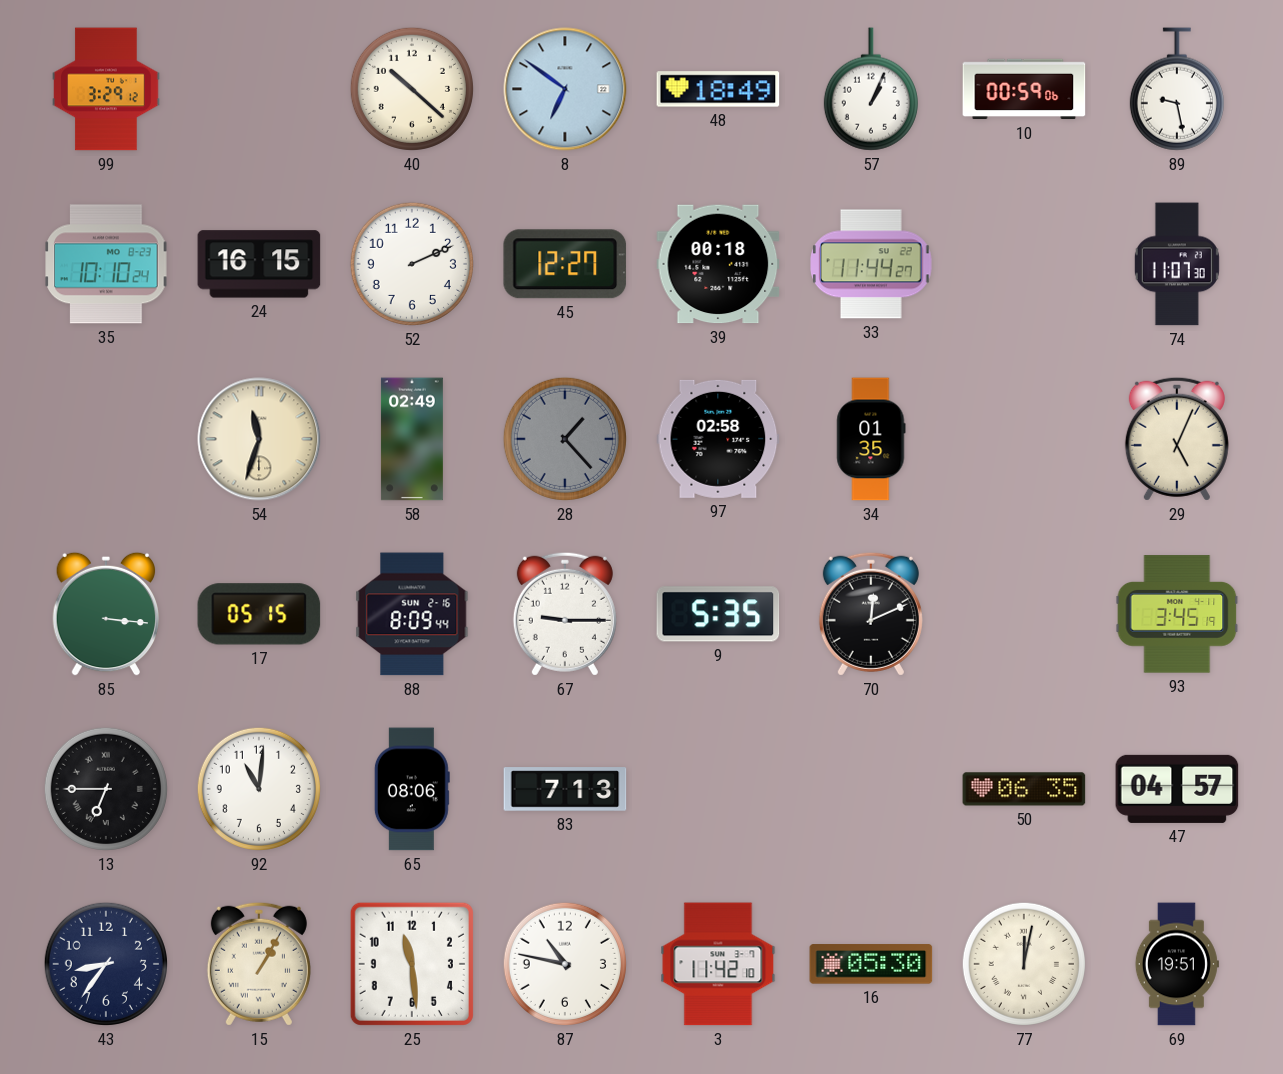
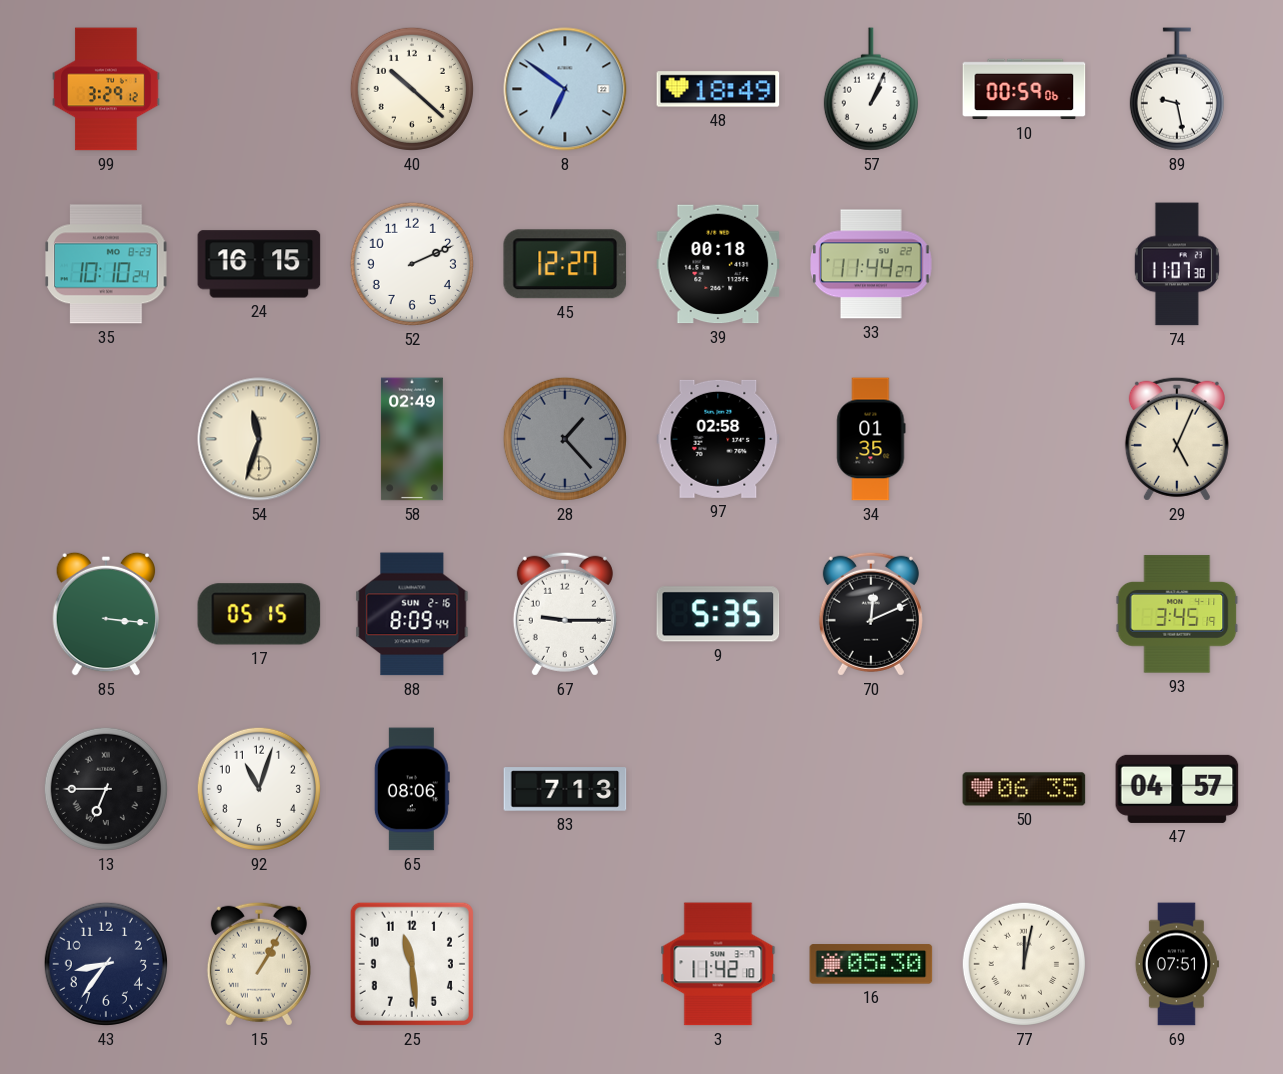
92: 11:01 -> 11:03 (259, 789)
87: 10:47 -> none (565, 964)
69: 19:51 -> 07:51 (1177, 964)
